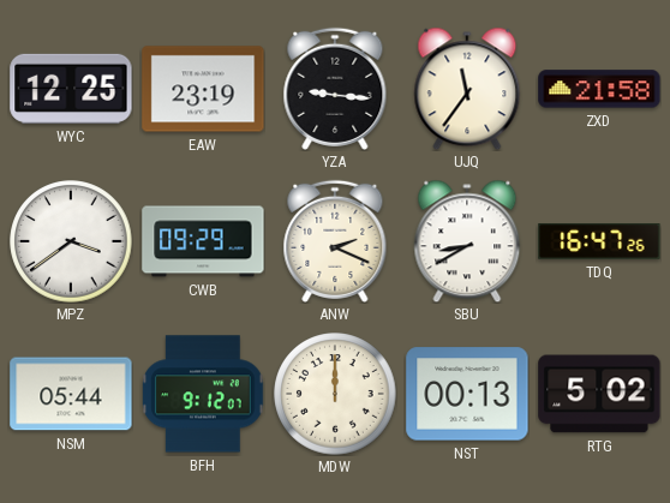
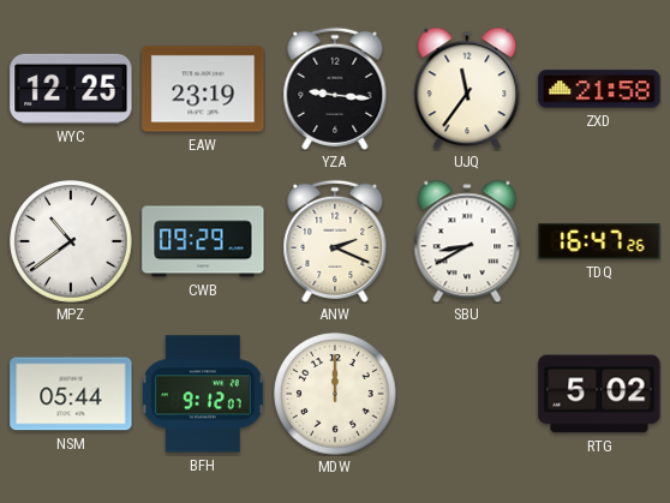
MPZ: 3:39 -> 10:39 (71, 241)
NST: 00:13 -> none (467, 394)
